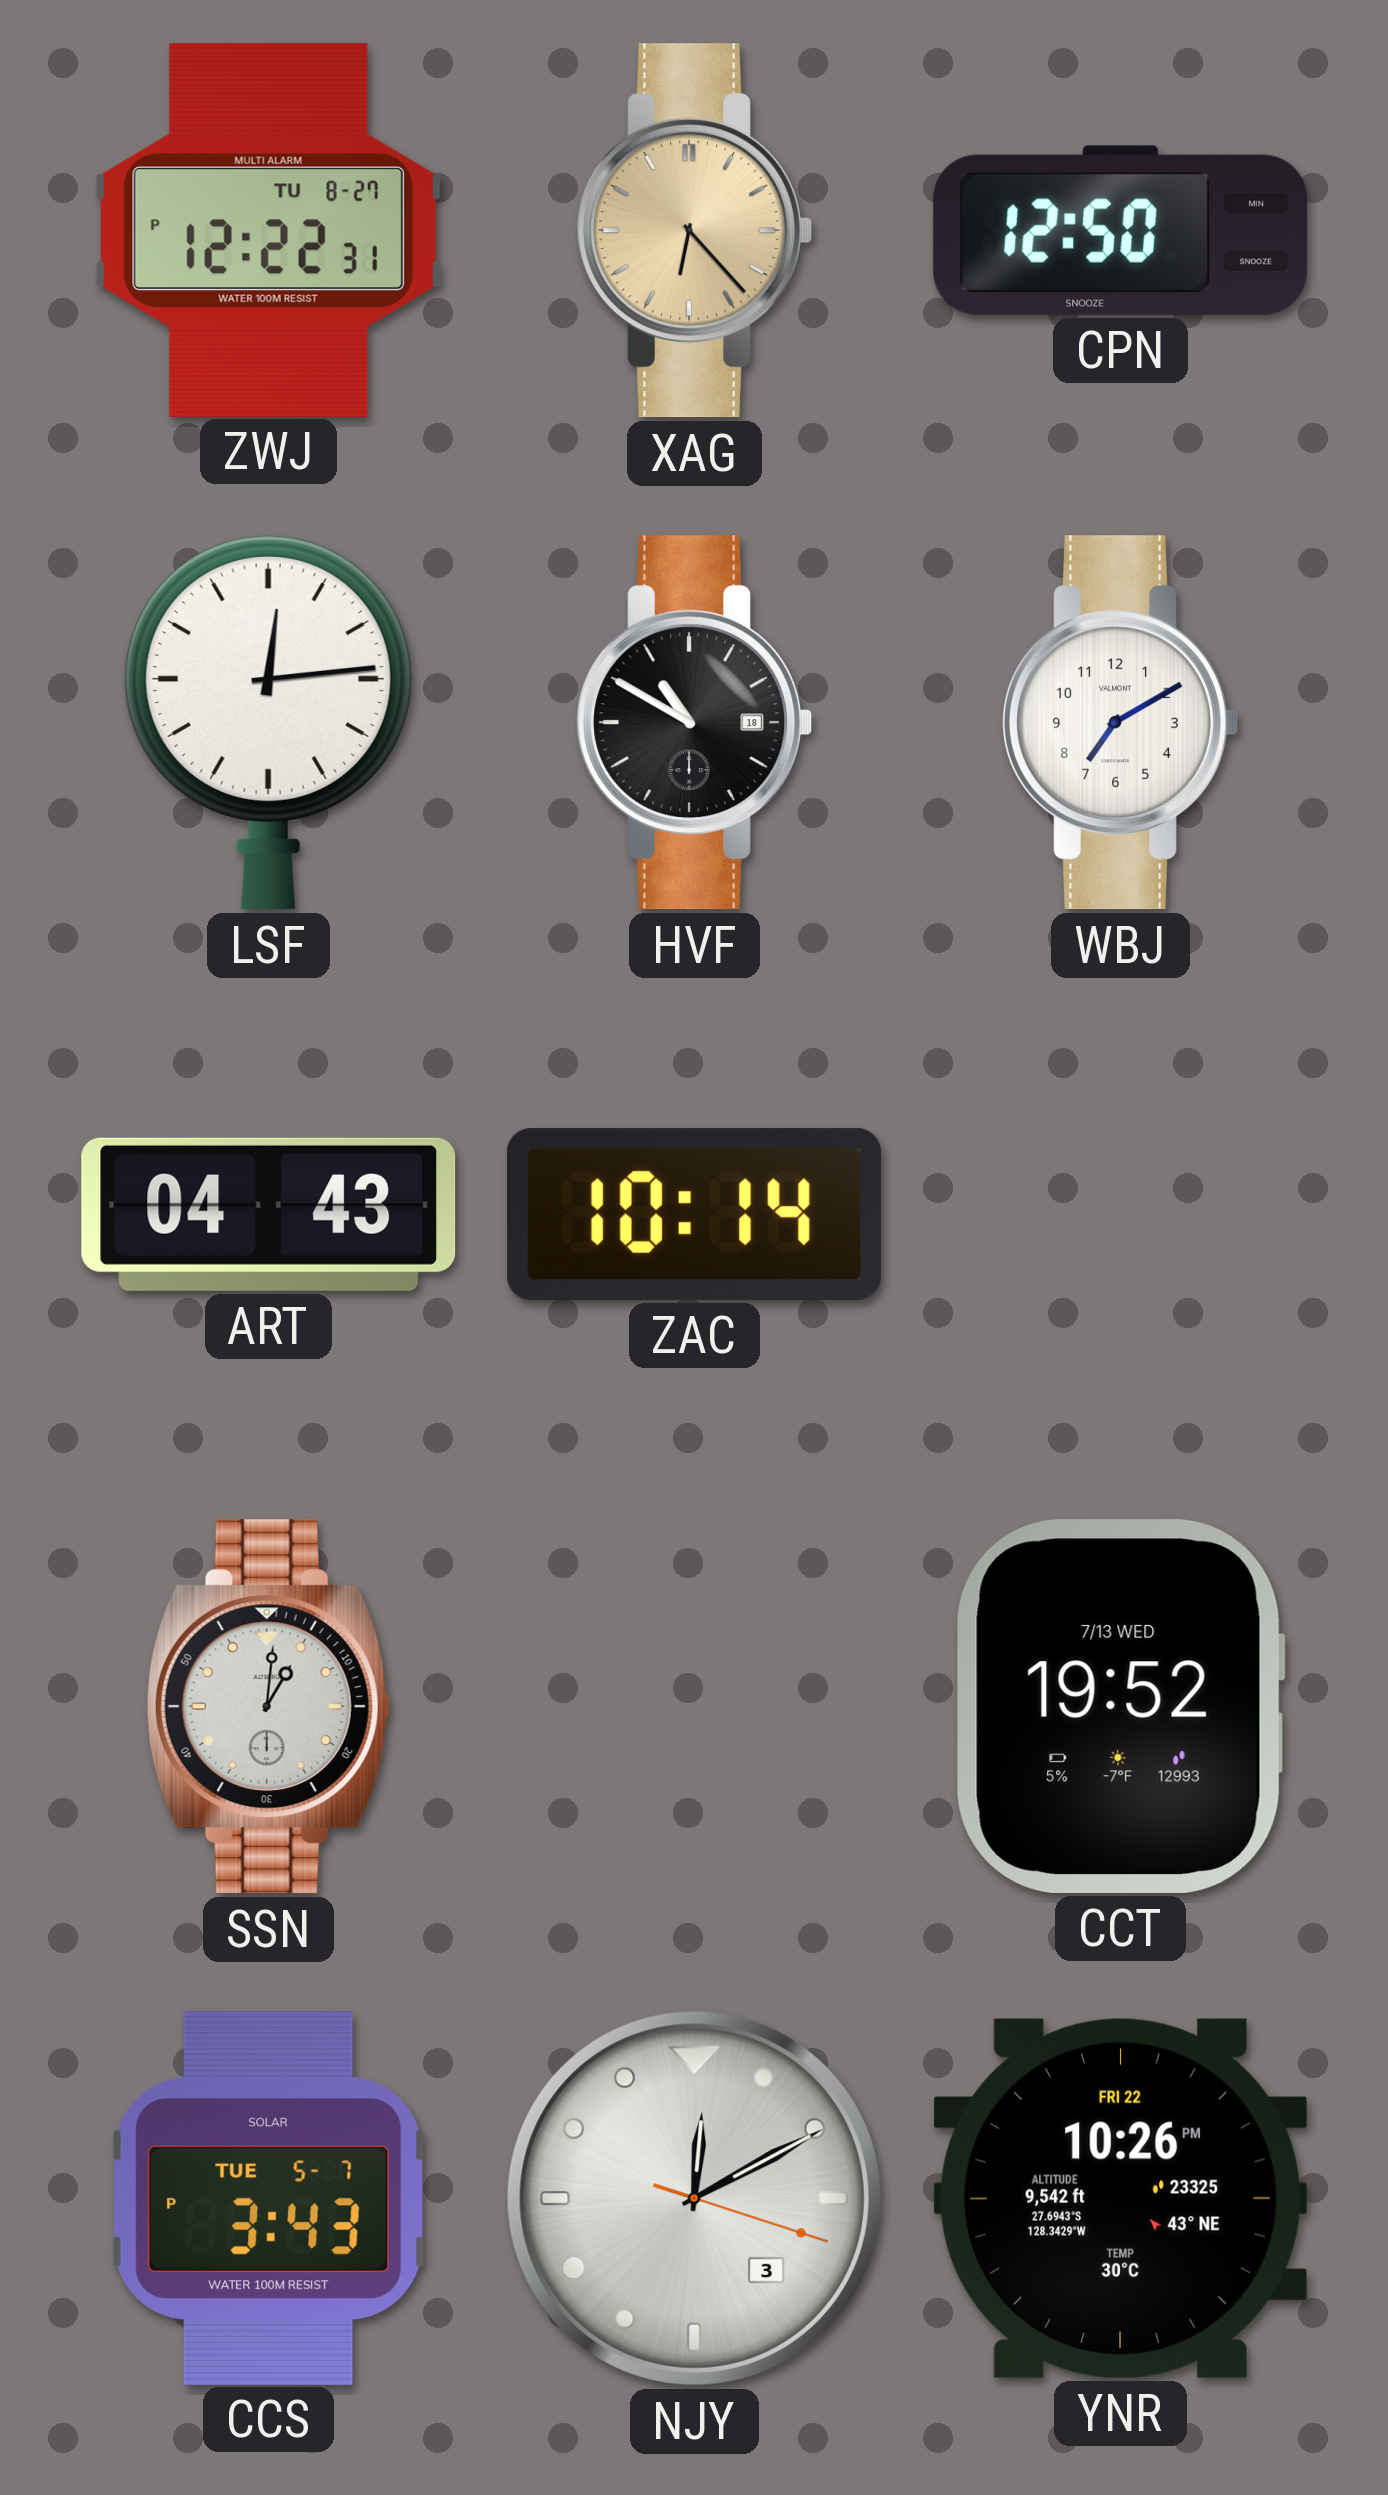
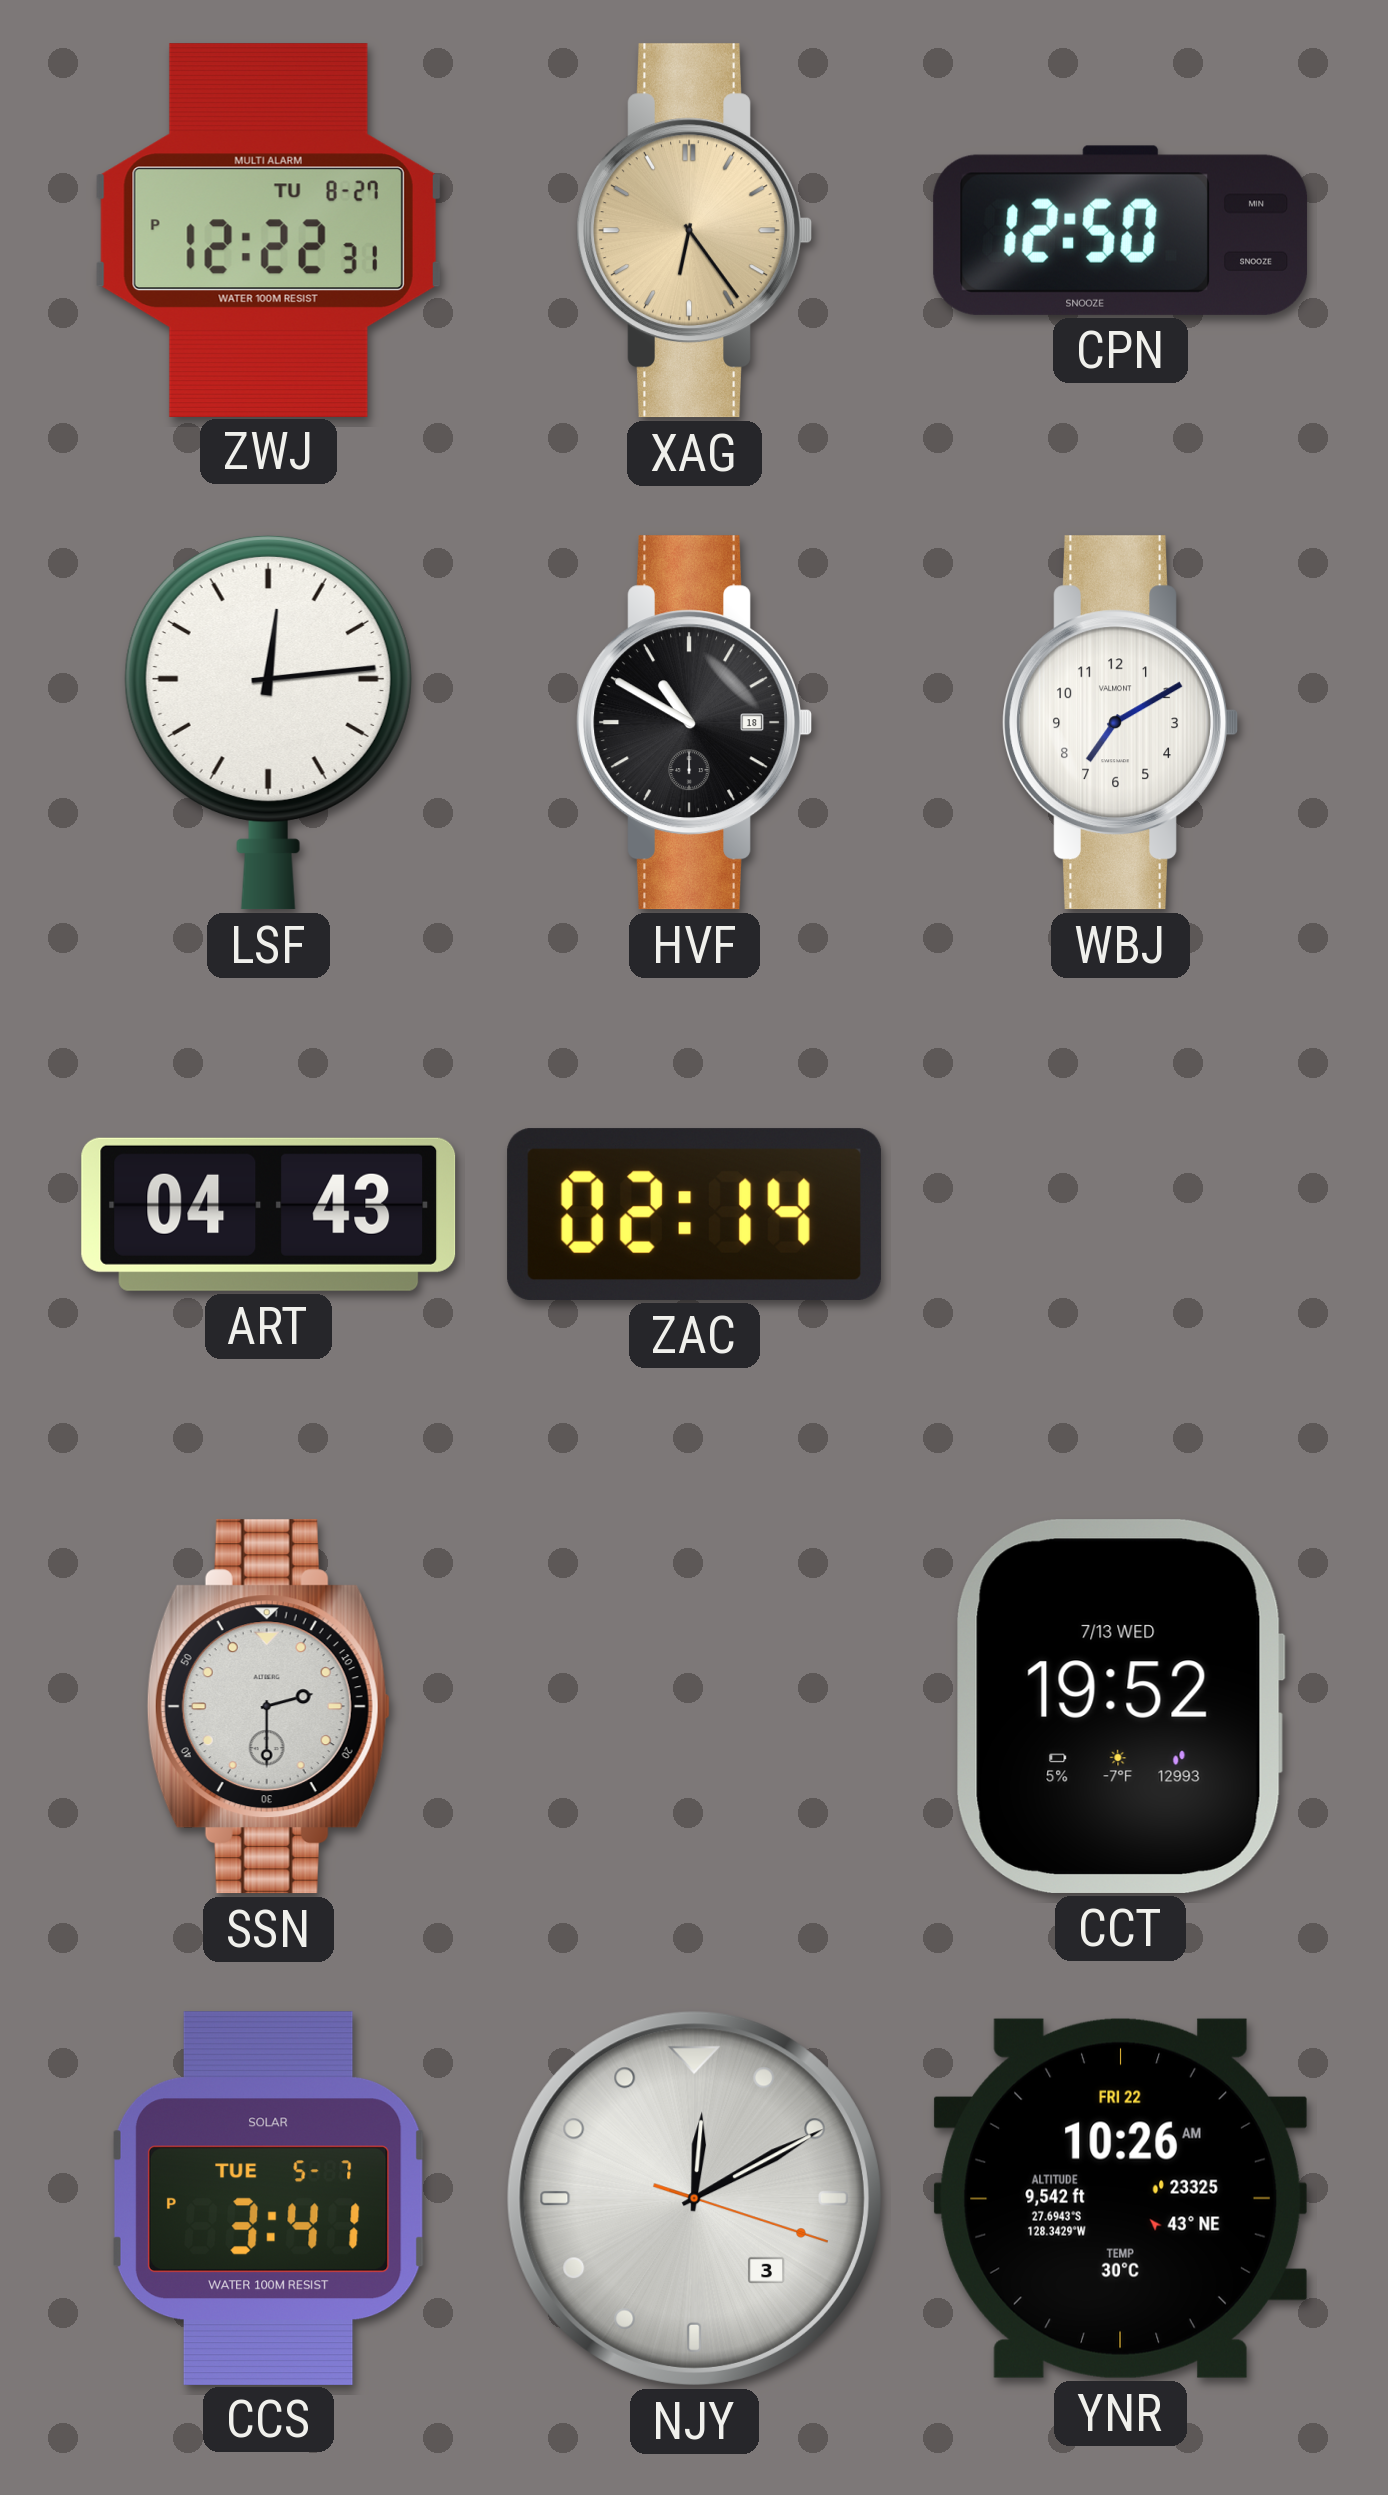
XAG: 6:23 -> 6:24 (694, 231)
ZAC: 10:14 -> 02:14 (694, 1214)
SSN: 1:01 -> 2:30 (268, 1707)
CCS: 3:43 -> 3:41 (268, 2198)
YNR: 10:26 PM -> 10:26 AM (1120, 2198)
